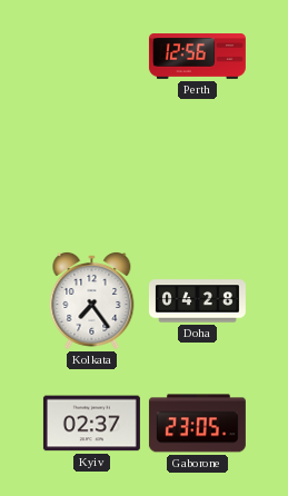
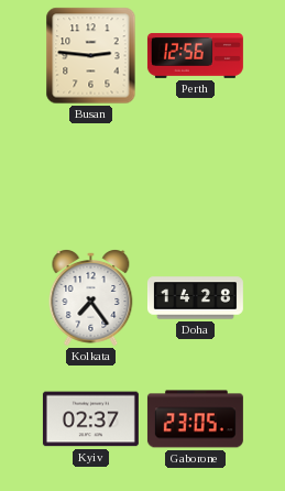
Busan: none -> 2:46 (91, 56)
Doha: 04:28 -> 14:28 (195, 298)
